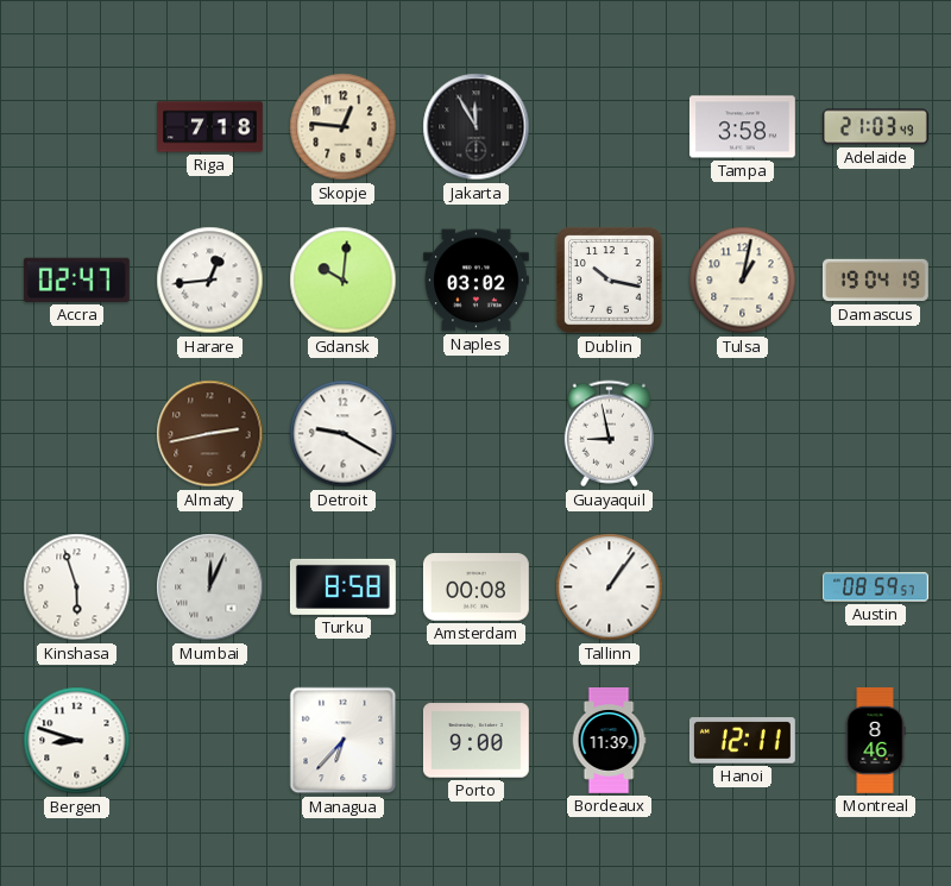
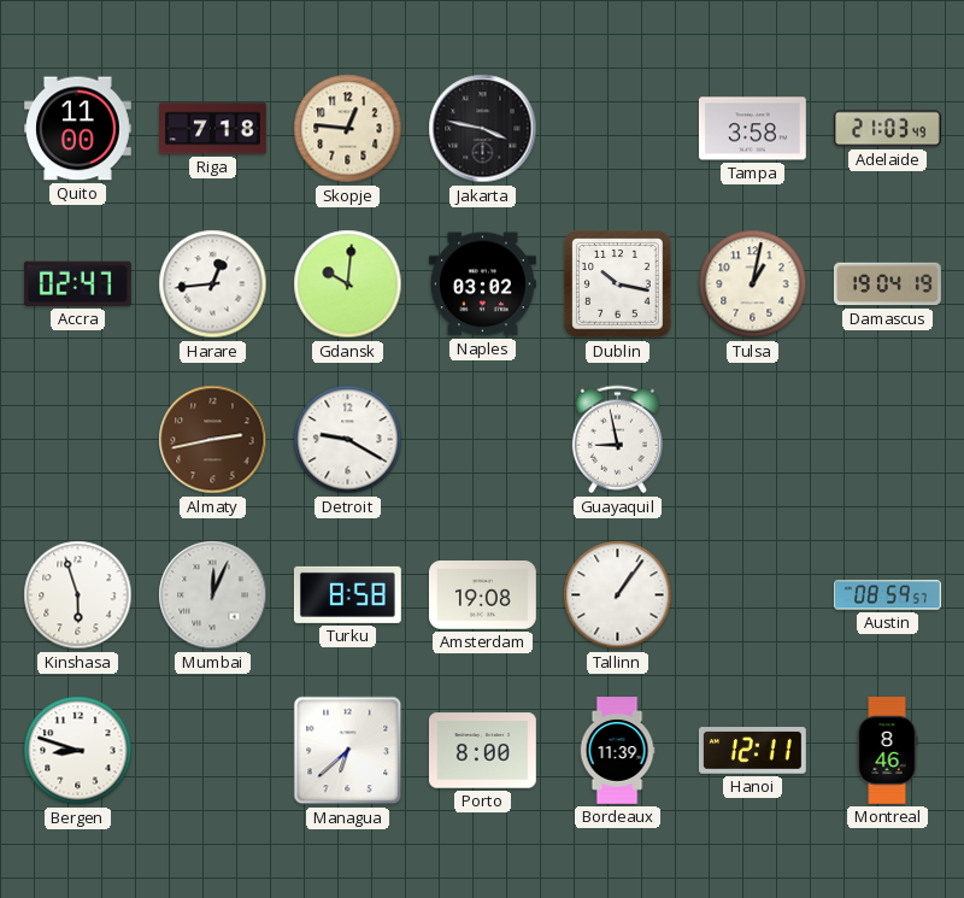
Quito: none -> 11:00 (77, 129)
Jakarta: 11:55 -> 3:47 (483, 129)
Amsterdam: 00:08 -> 19:08 (482, 595)
Managua: 6:37 -> 6:38 (348, 751)
Porto: 9:00 -> 8:00 (482, 751)
